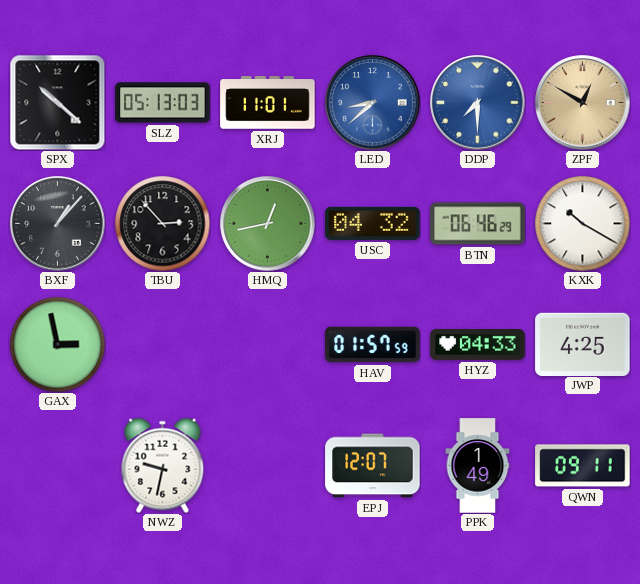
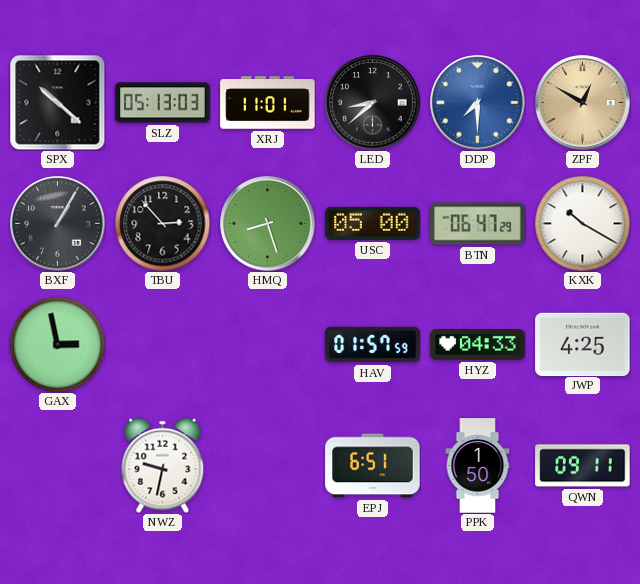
LED dial: blue -> black (373, 103)
BXF: 1:07 -> 1:05 (58, 224)
HMQ: 12:43 -> 8:27 (268, 224)
USC: 04:32 -> 05:00 (373, 223)
BTN: 06:46 -> 06:47 (478, 224)
EPJ: 12:07 -> 6:51 (373, 466)
PPK: 1:49 -> 1:50 (478, 466)
